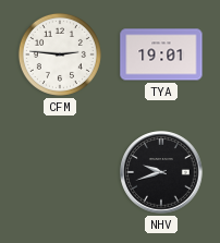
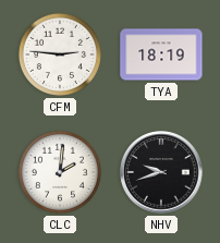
TYA: 19:01 -> 18:19 (161, 54)
CLC: none -> 2:01 (60, 172)
